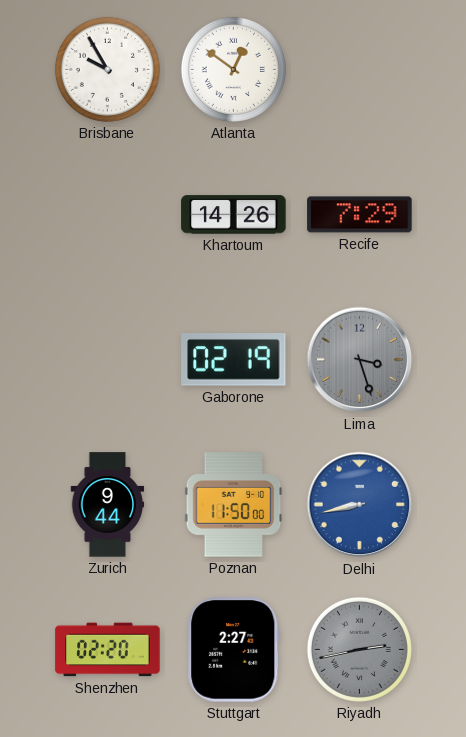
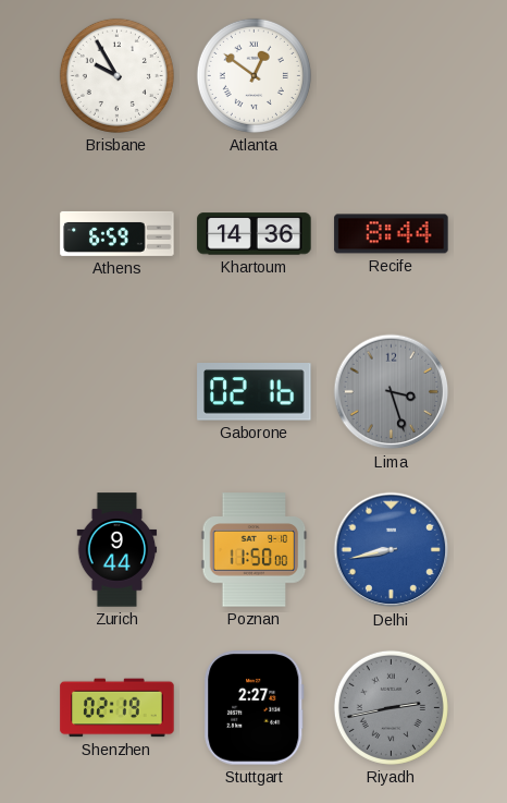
Athens: none -> 6:59 (118, 233)
Khartoum: 14:26 -> 14:36 (255, 234)
Recife: 7:29 -> 8:44 (392, 234)
Gaborone: 02:19 -> 02:16 (255, 392)
Shenzhen: 02:20 -> 02:19 (118, 708)
